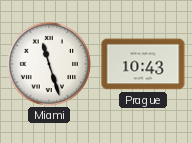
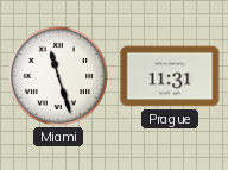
Prague: 10:43 -> 11:31 (170, 76)
